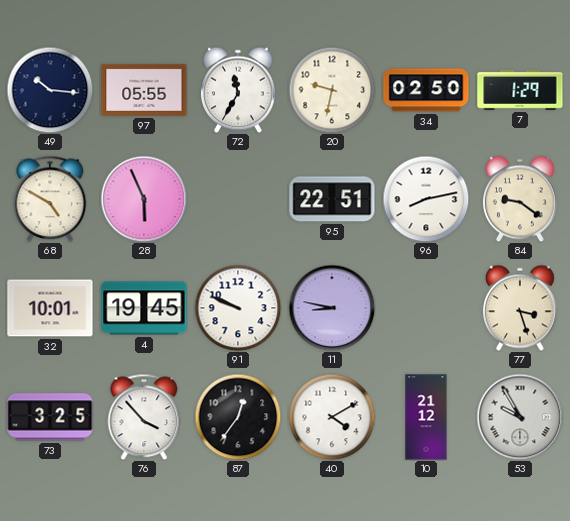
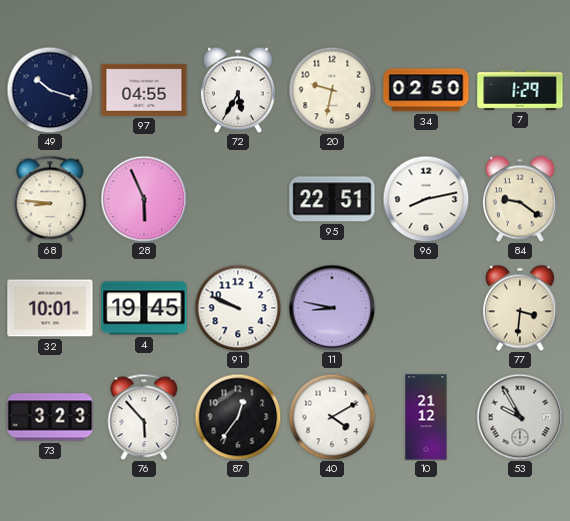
49: 10:16 -> 10:18 (50, 90)
97: 05:55 -> 04:55 (144, 90)
72: 11:35 -> 5:35 (239, 90)
68: 4:50 -> 8:46 (50, 199)
77: 3:27 -> 3:31 (521, 308)
73: 3:25 -> 3:23 (50, 417)
76: 3:53 -> 5:53 (144, 417)
